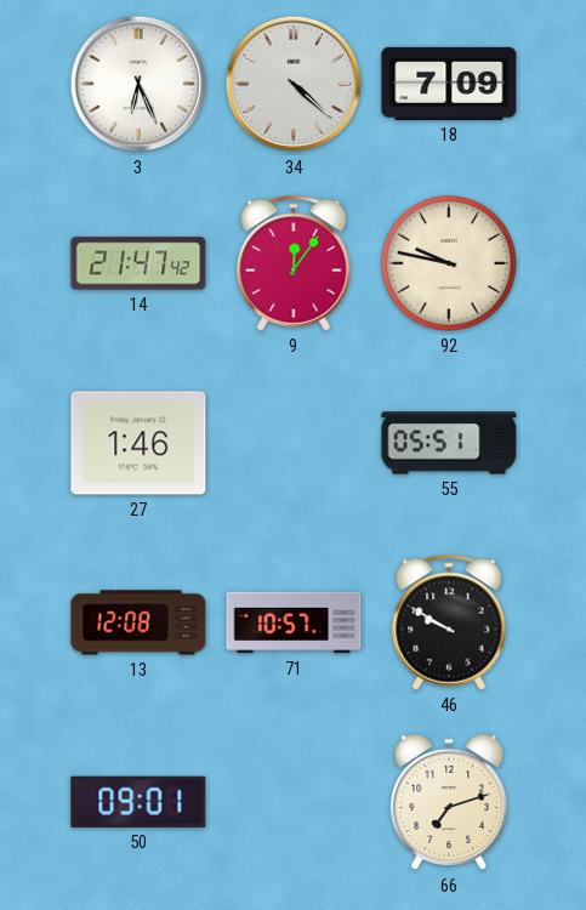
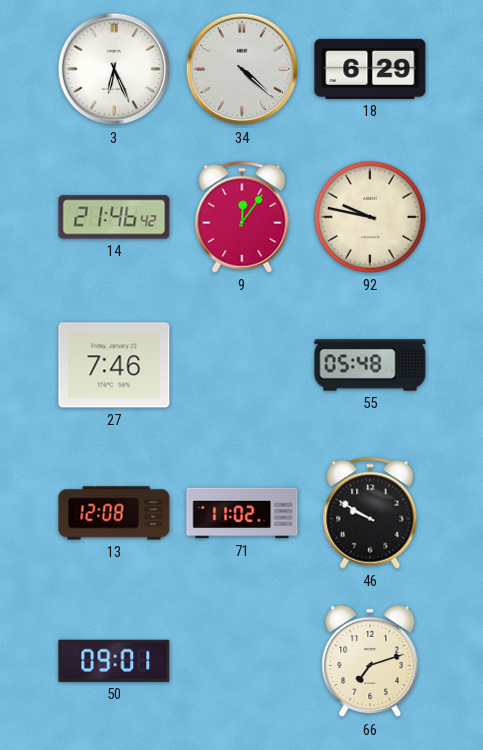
18: 7:09 -> 6:29 (370, 69)
14: 21:47 -> 21:46 (114, 217)
27: 1:46 -> 7:46 (114, 365)
55: 05:51 -> 05:48 (370, 365)
71: 10:57 -> 11:02 (242, 513)
